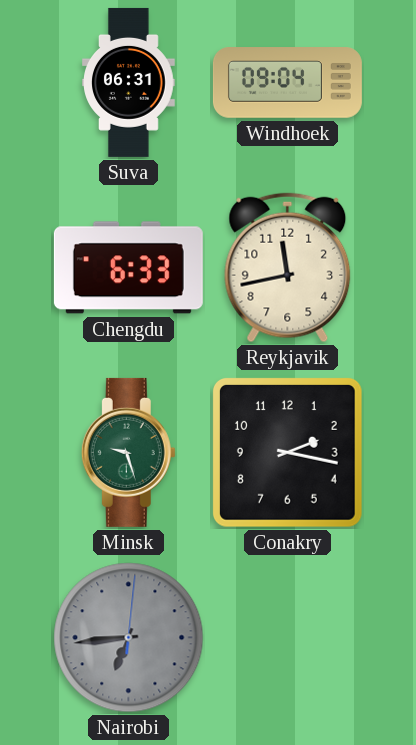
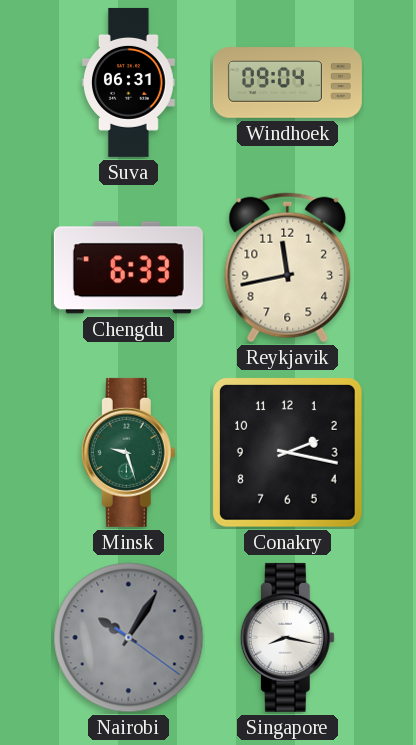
Nairobi: 6:44 -> 10:05 (129, 638)
Singapore: none -> 8:17 (287, 637)
